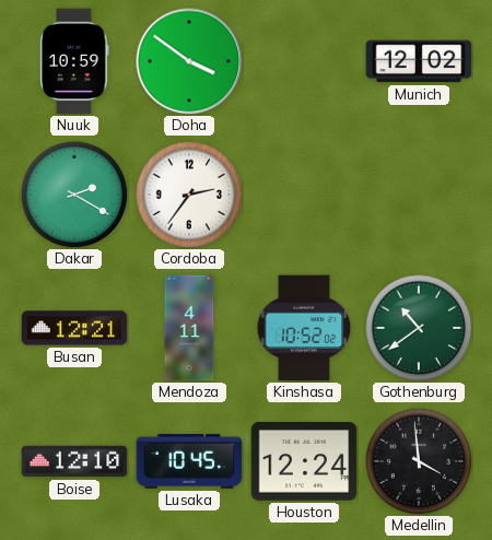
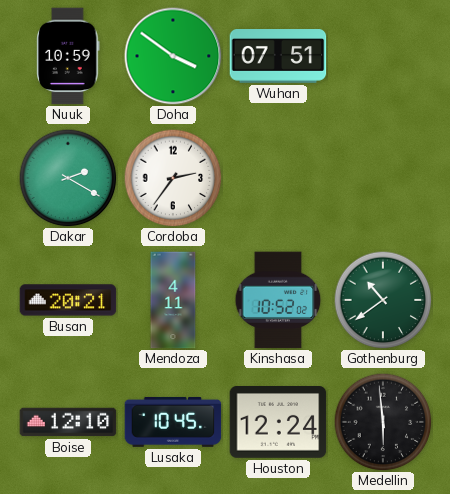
Wuhan: none -> 07:51 (278, 56)
Munich: 12:02 -> none (419, 61)
Busan: 12:21 -> 20:21 (68, 300)
Medellin: 3:59 -> 5:59 (383, 422)
